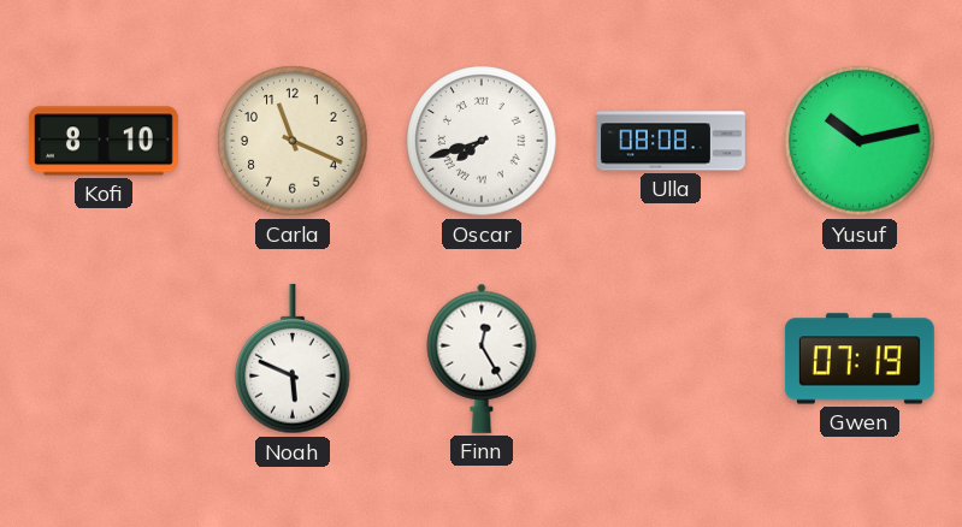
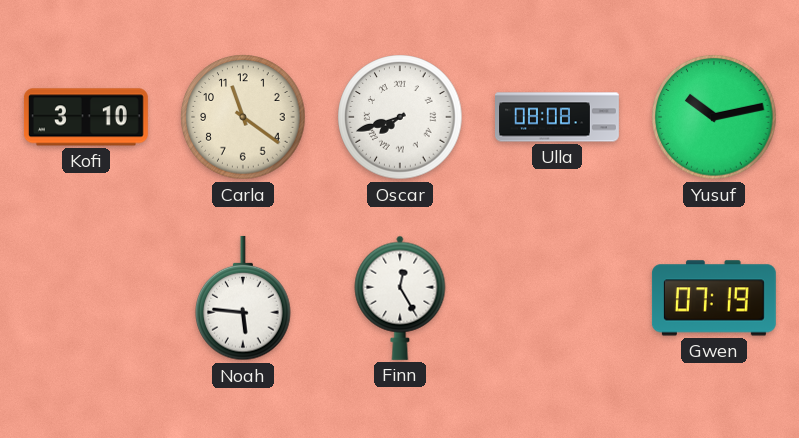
Kofi: 8:10 -> 3:10 (86, 117)
Carla: 11:19 -> 11:21 (243, 117)
Noah: 5:49 -> 5:46 (243, 298)
